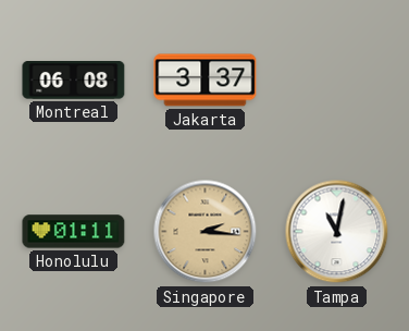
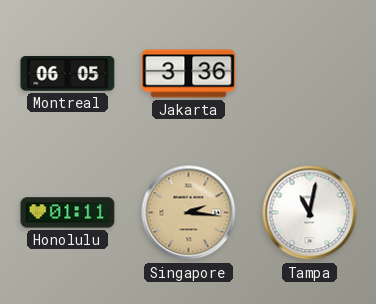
Montreal: 06:08 -> 06:05 (68, 74)
Jakarta: 3:37 -> 3:36 (189, 74)
